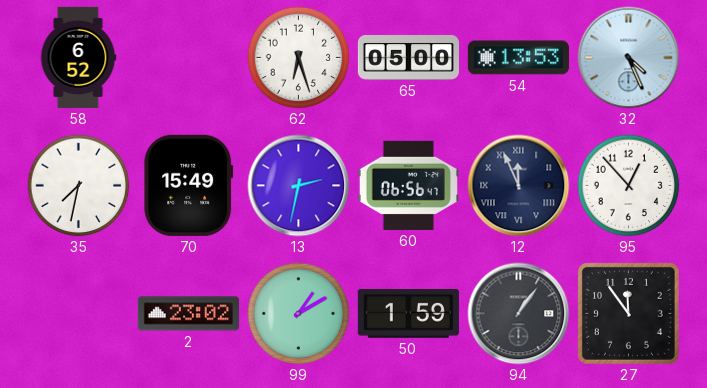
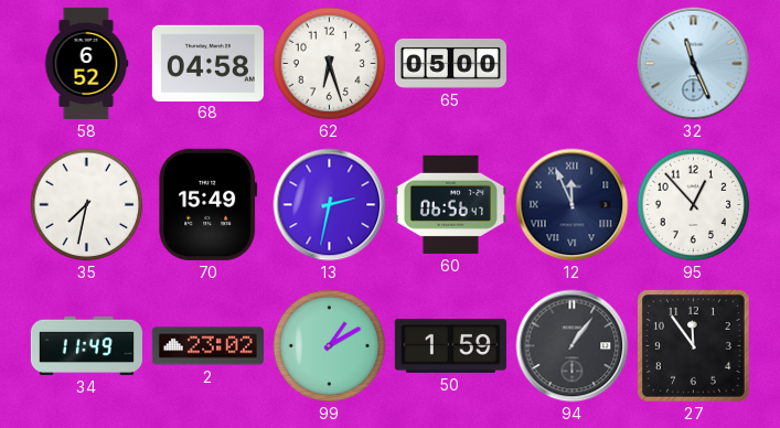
68: none -> 04:58 (207, 63)
54: 13:53 -> none (518, 58)
32: 4:26 -> 11:26 (694, 64)
34: none -> 11:49 (86, 345)
